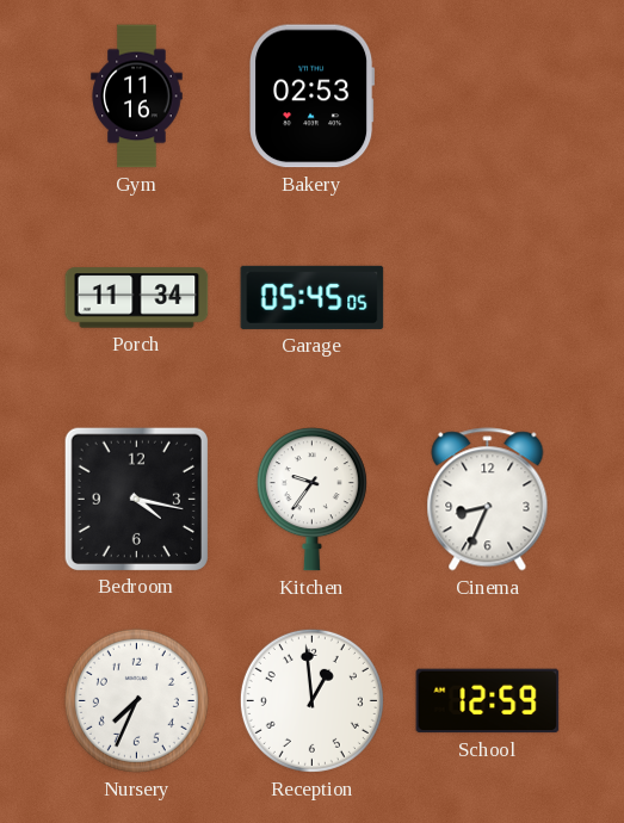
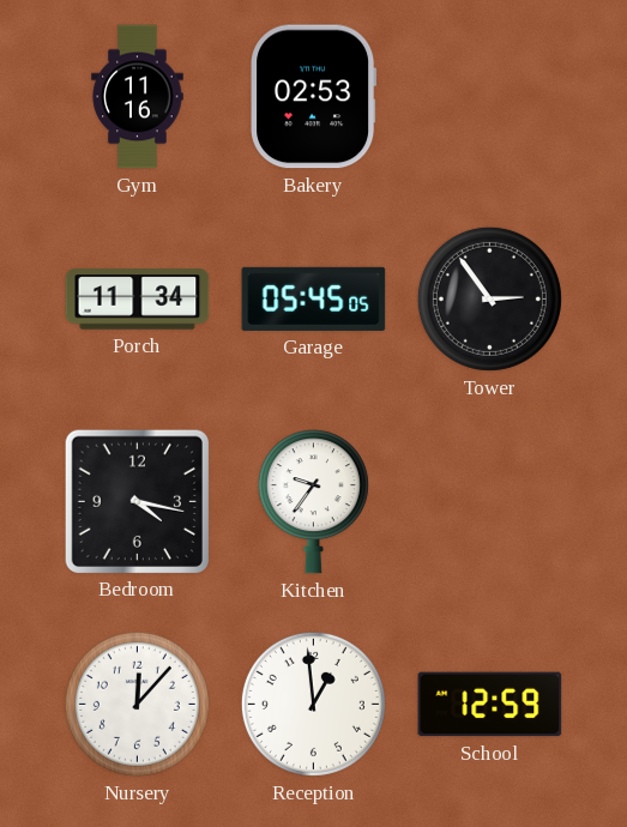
Tower: none -> 2:54 (489, 298)
Cinema: 8:34 -> none (488, 500)
Nursery: 7:34 -> 12:07 (137, 704)
